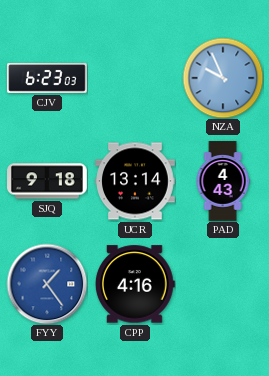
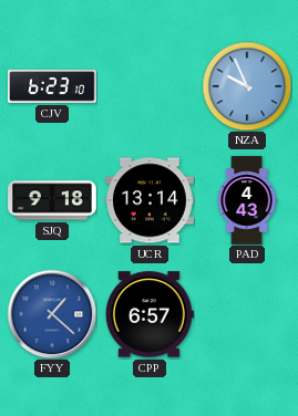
CJV: 6:23:03 -> 6:23:10 (52, 87)
FYY: 1:24 -> 1:22 (52, 314)
CPP: 4:16 -> 6:57 (150, 314)
